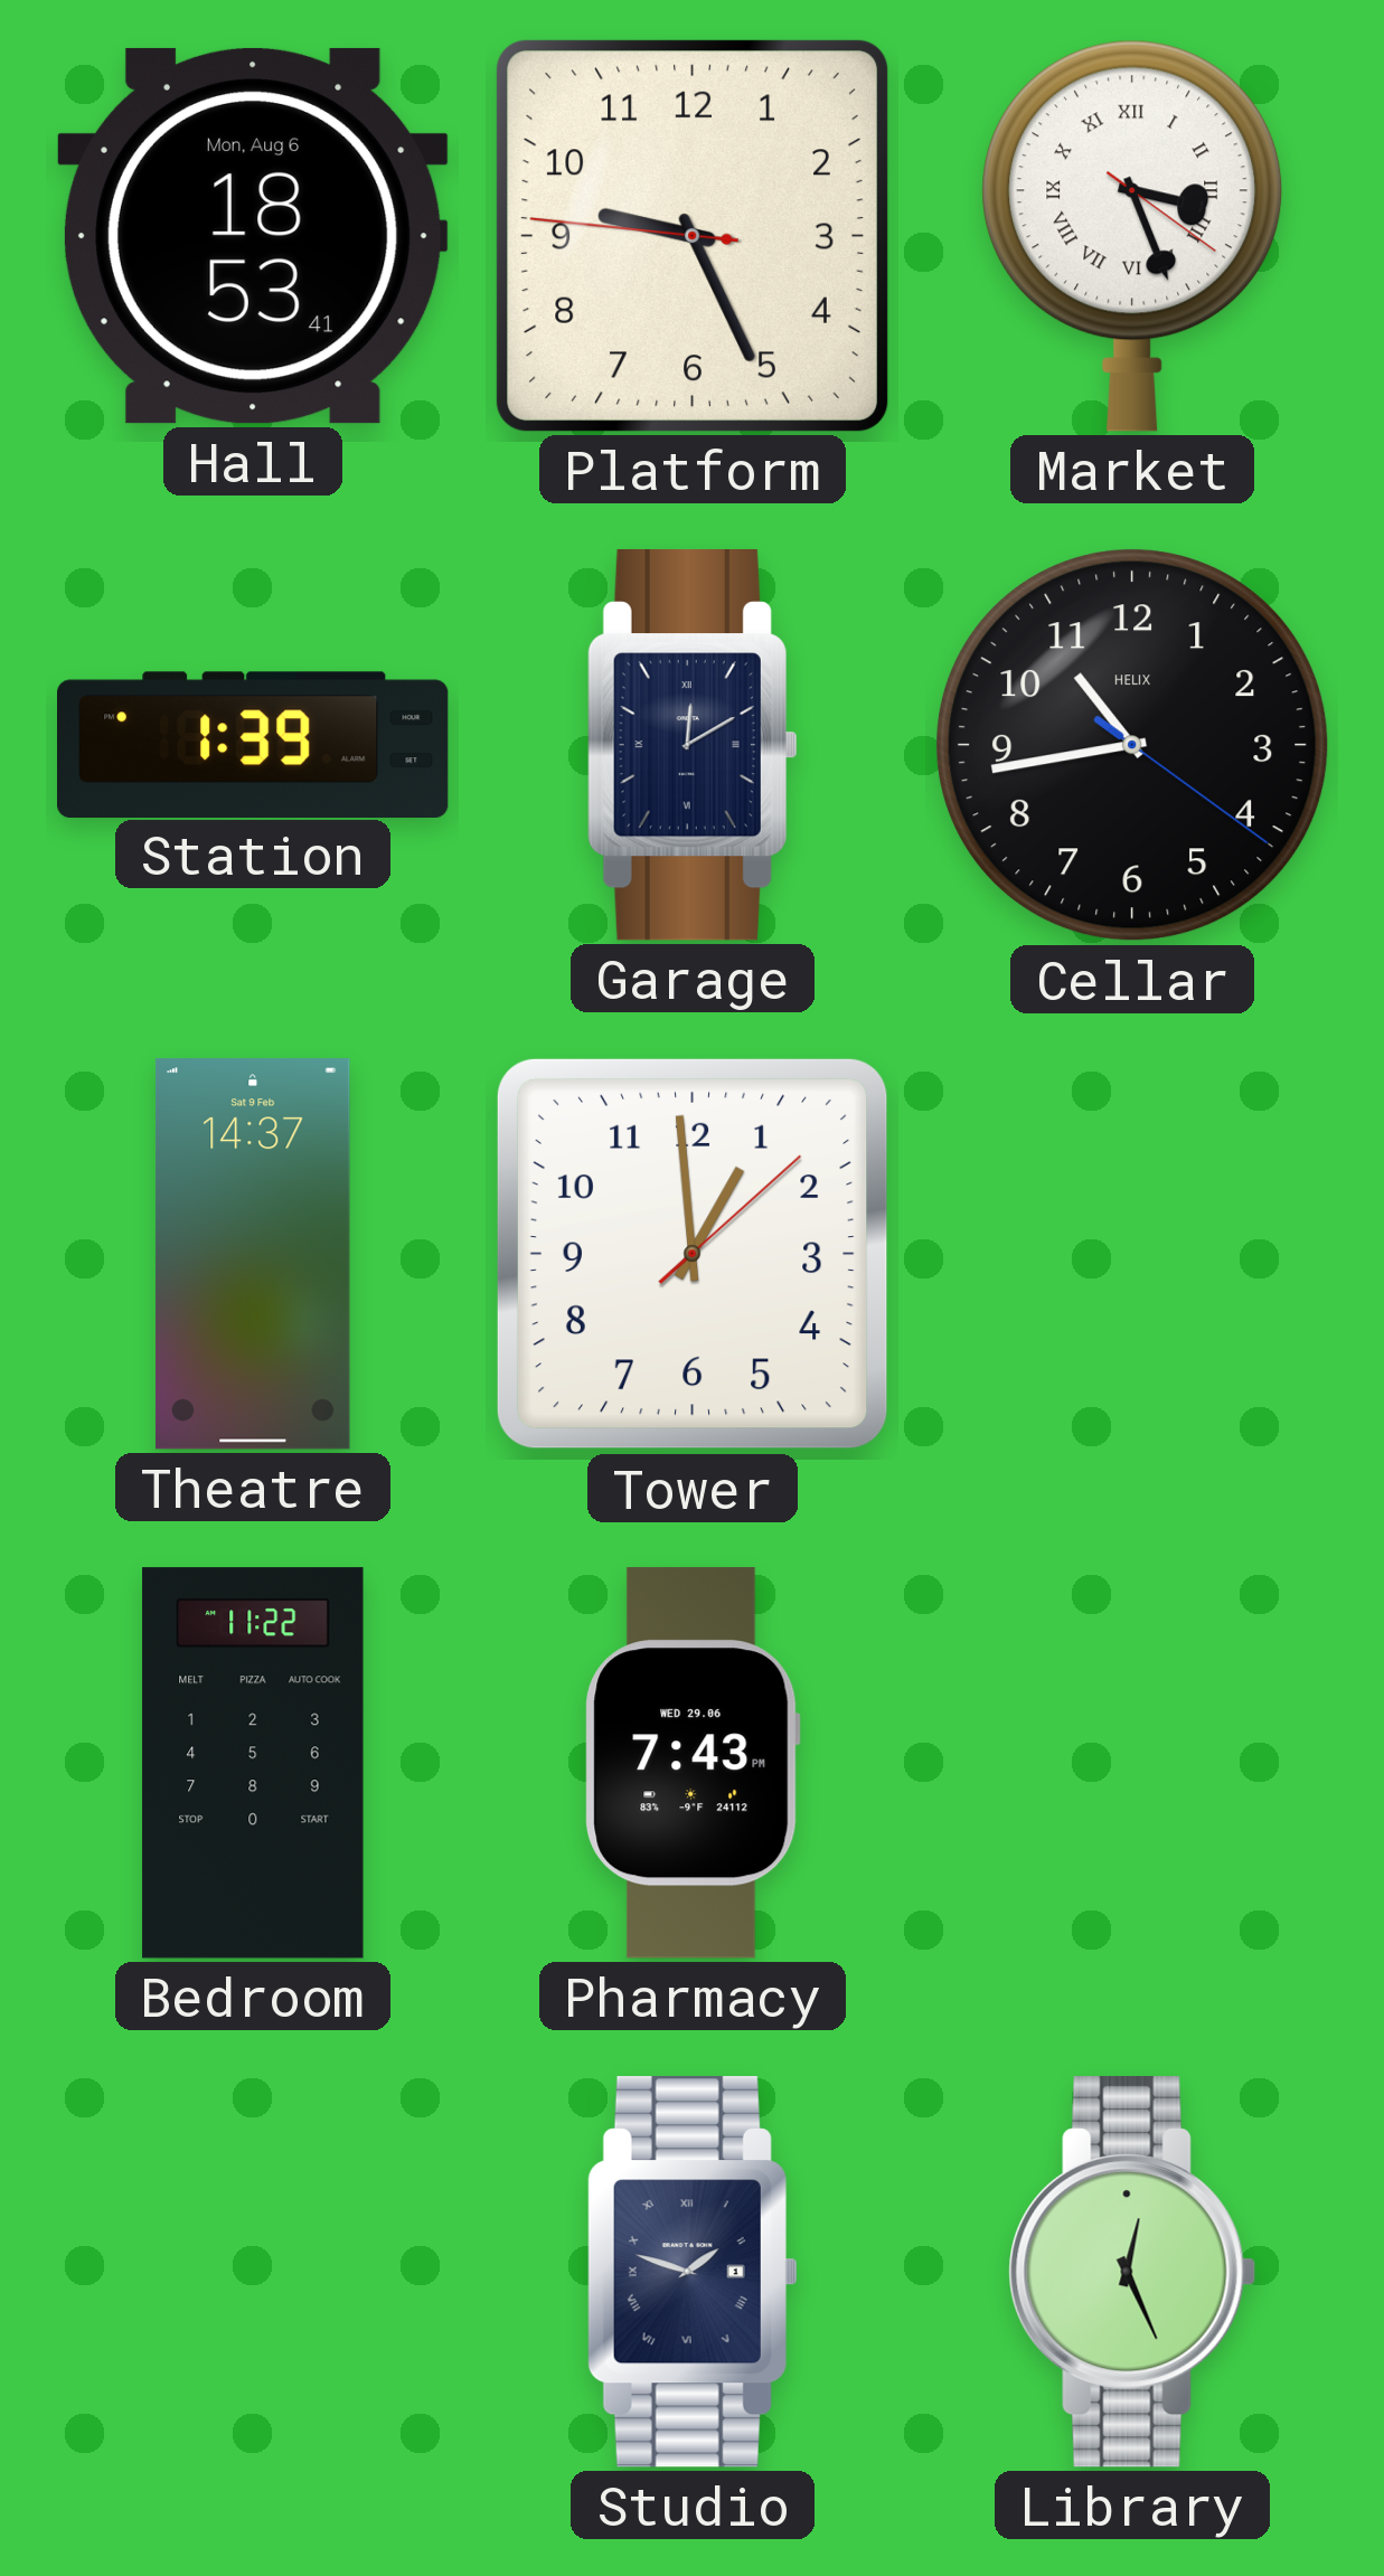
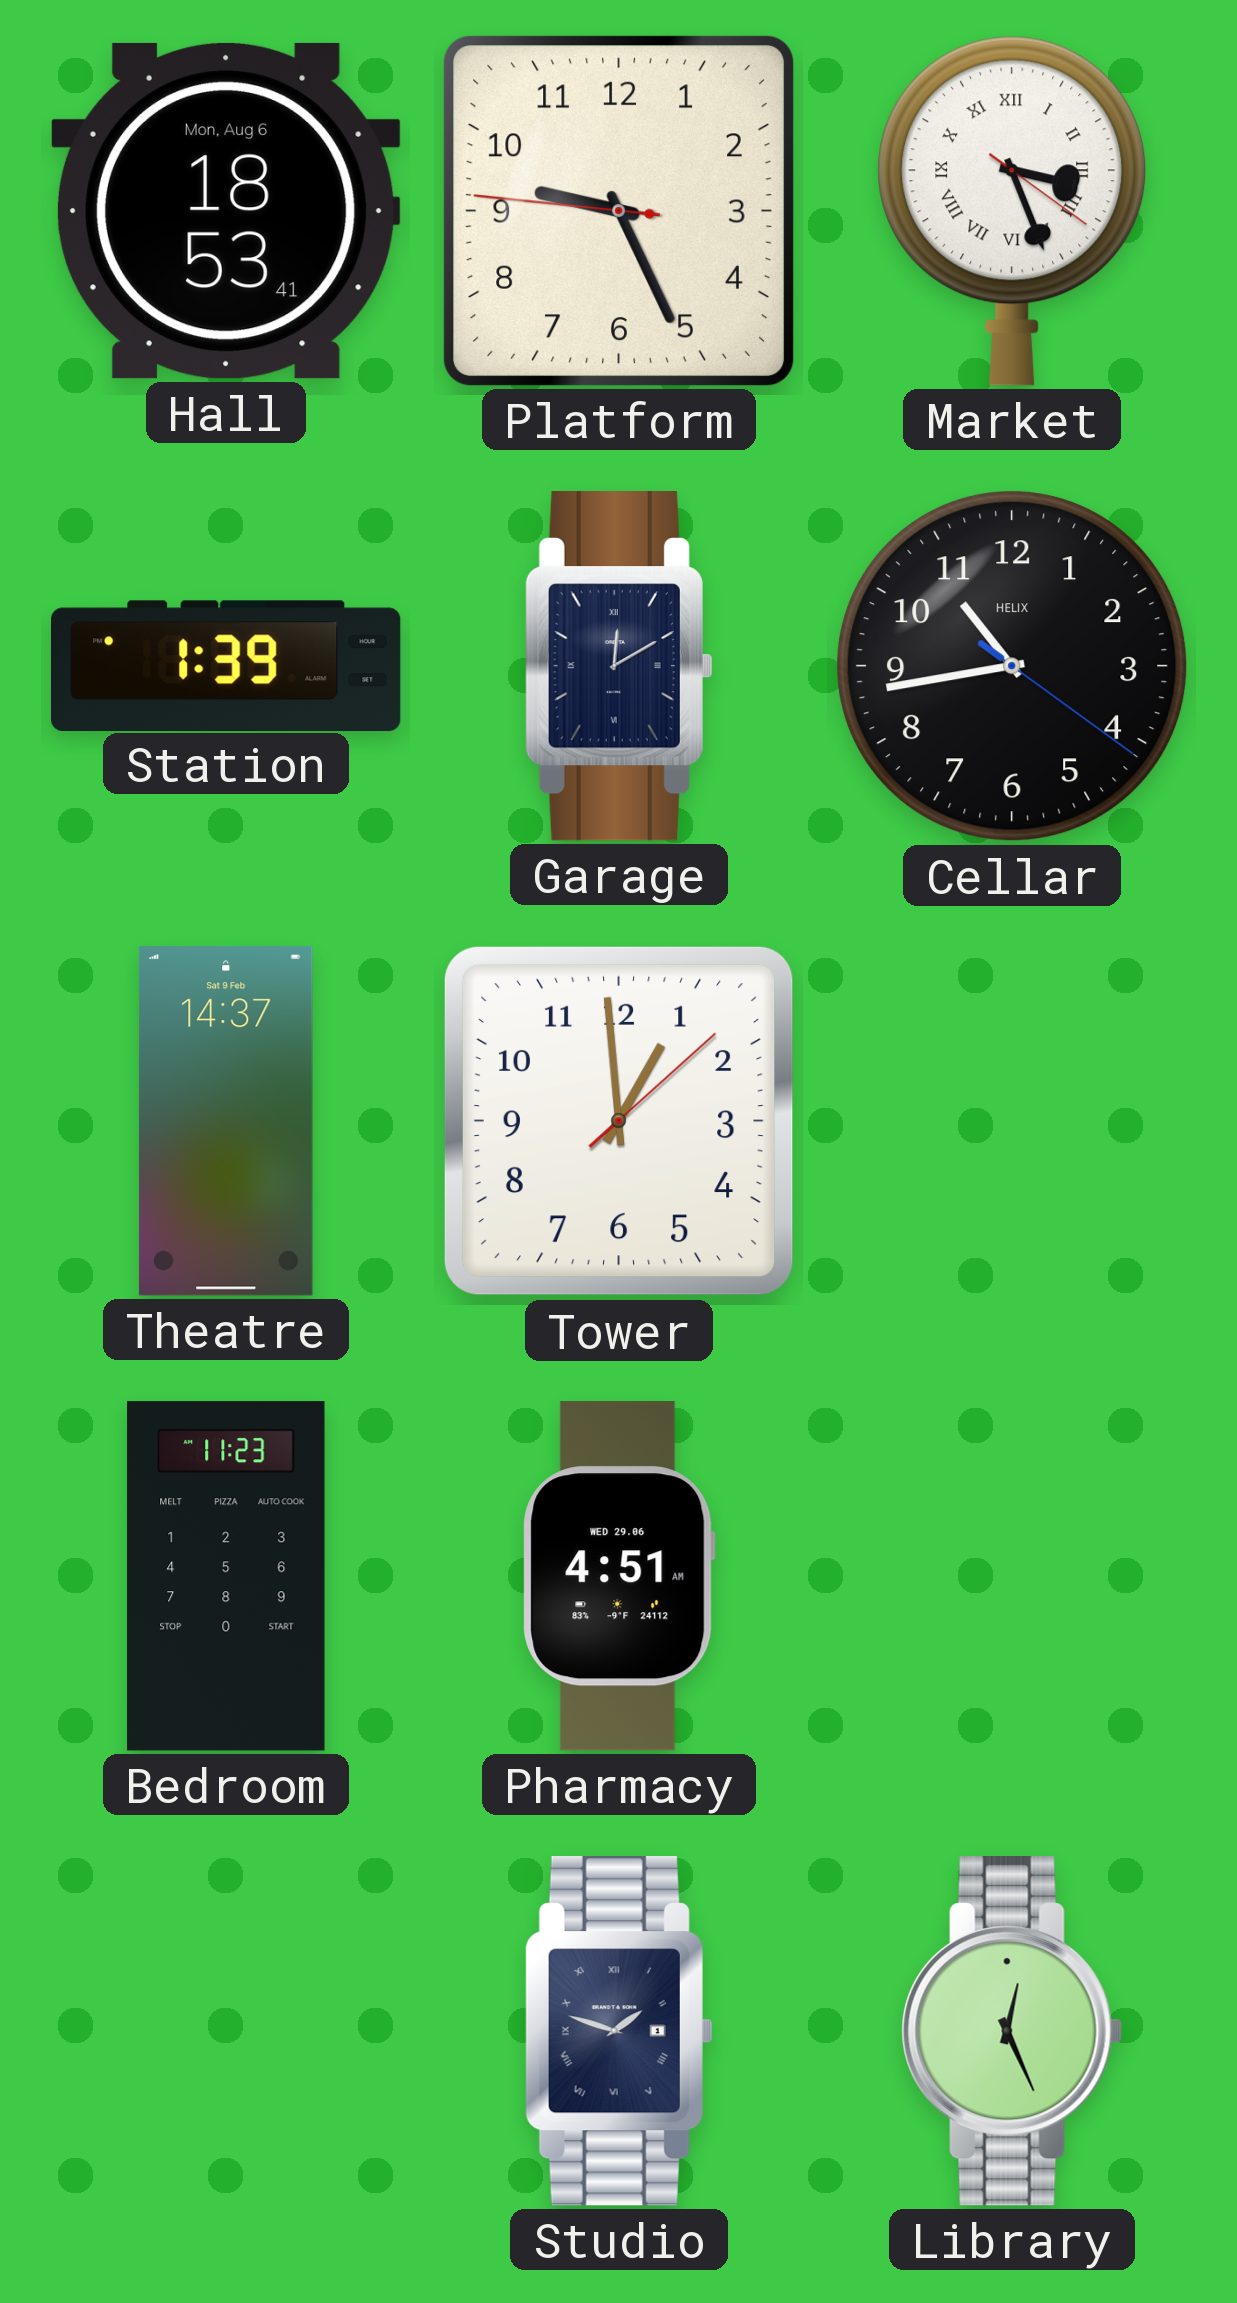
Bedroom: 11:22 -> 11:23 (226, 1576)
Pharmacy: 7:43 -> 4:51 (619, 1576)
